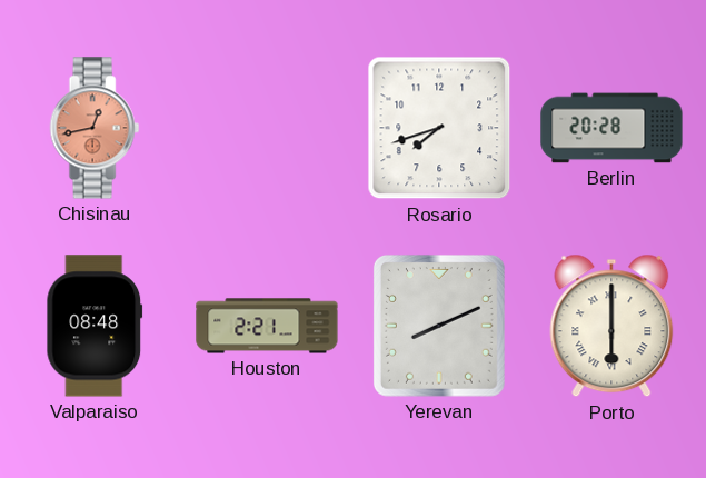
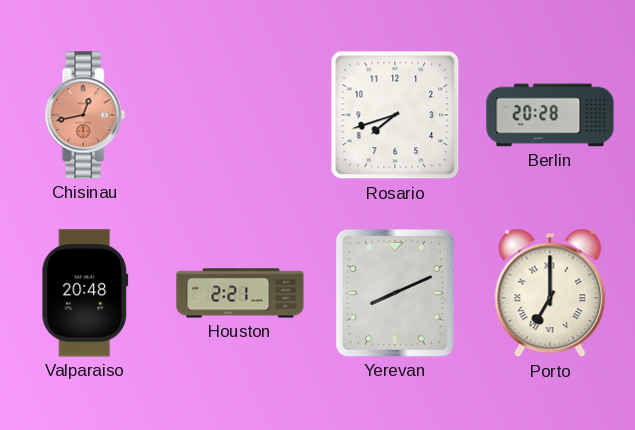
Valparaiso: 08:48 -> 20:48 (85, 293)
Porto: 6:00 -> 7:00 (550, 293)
